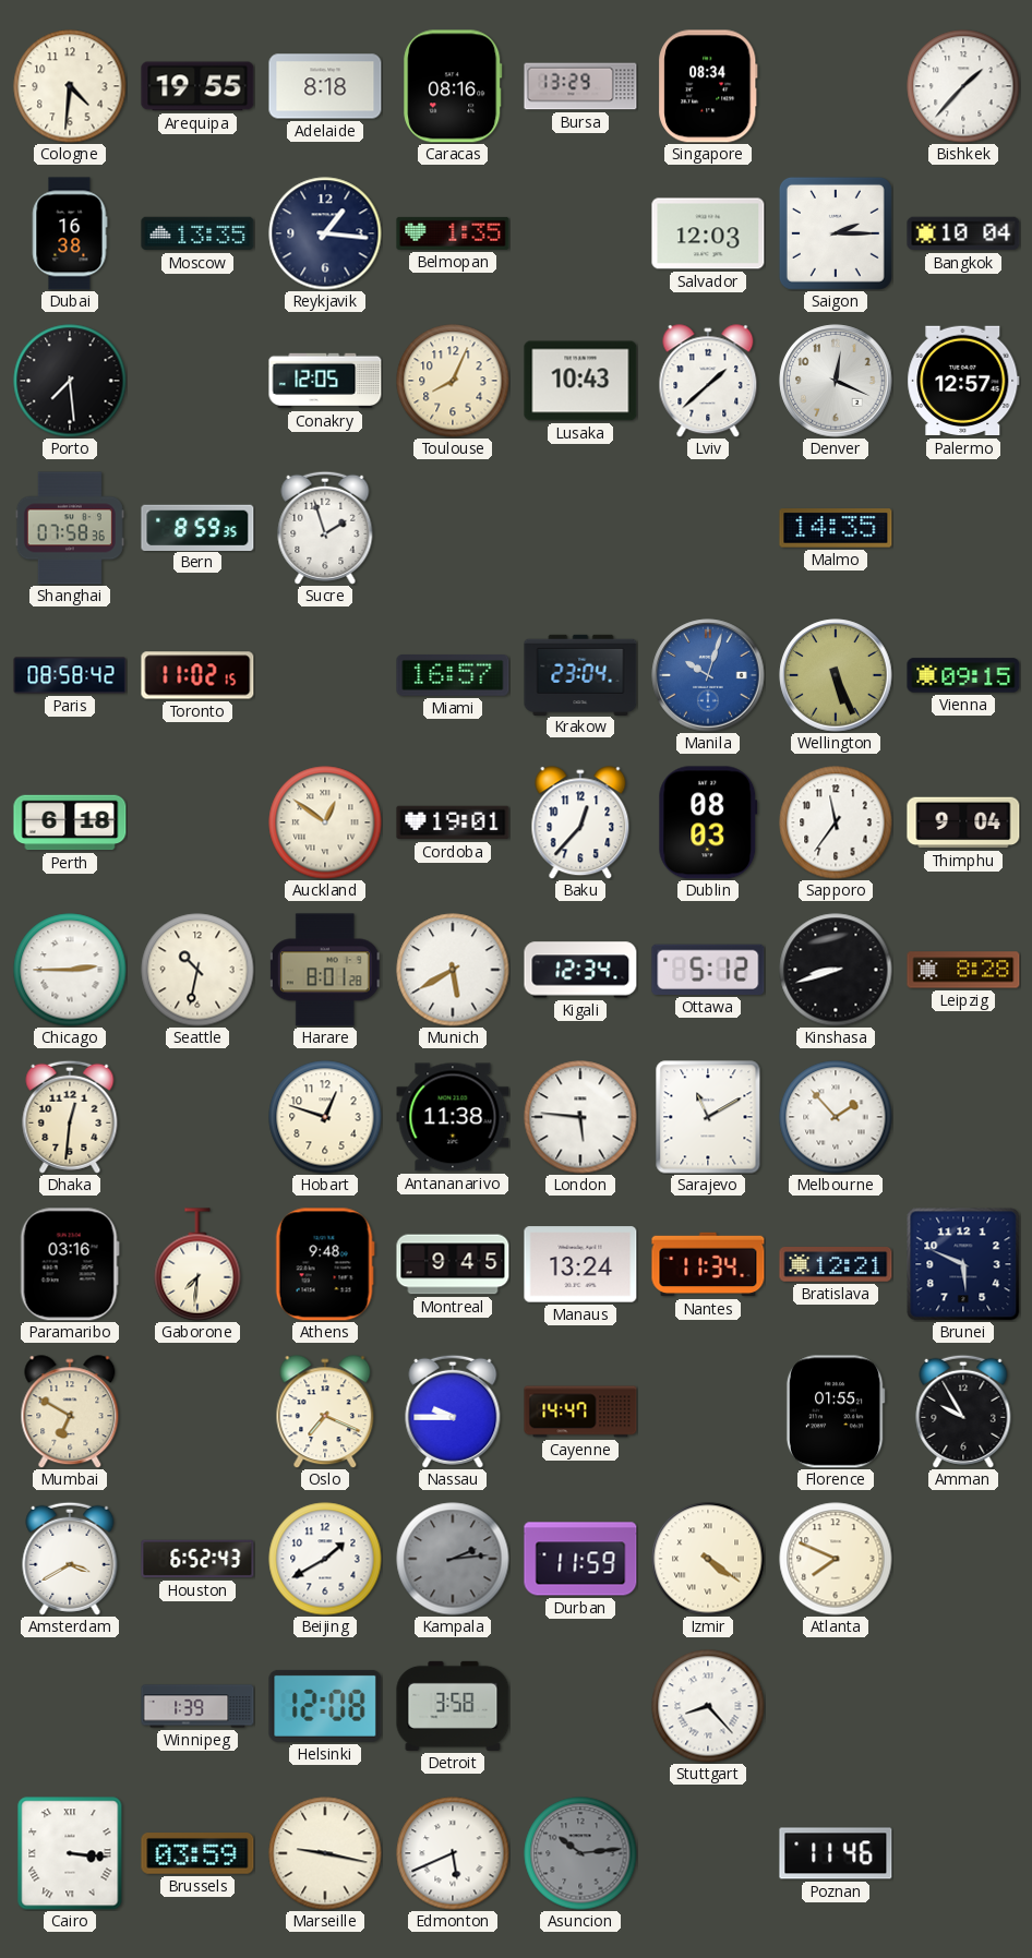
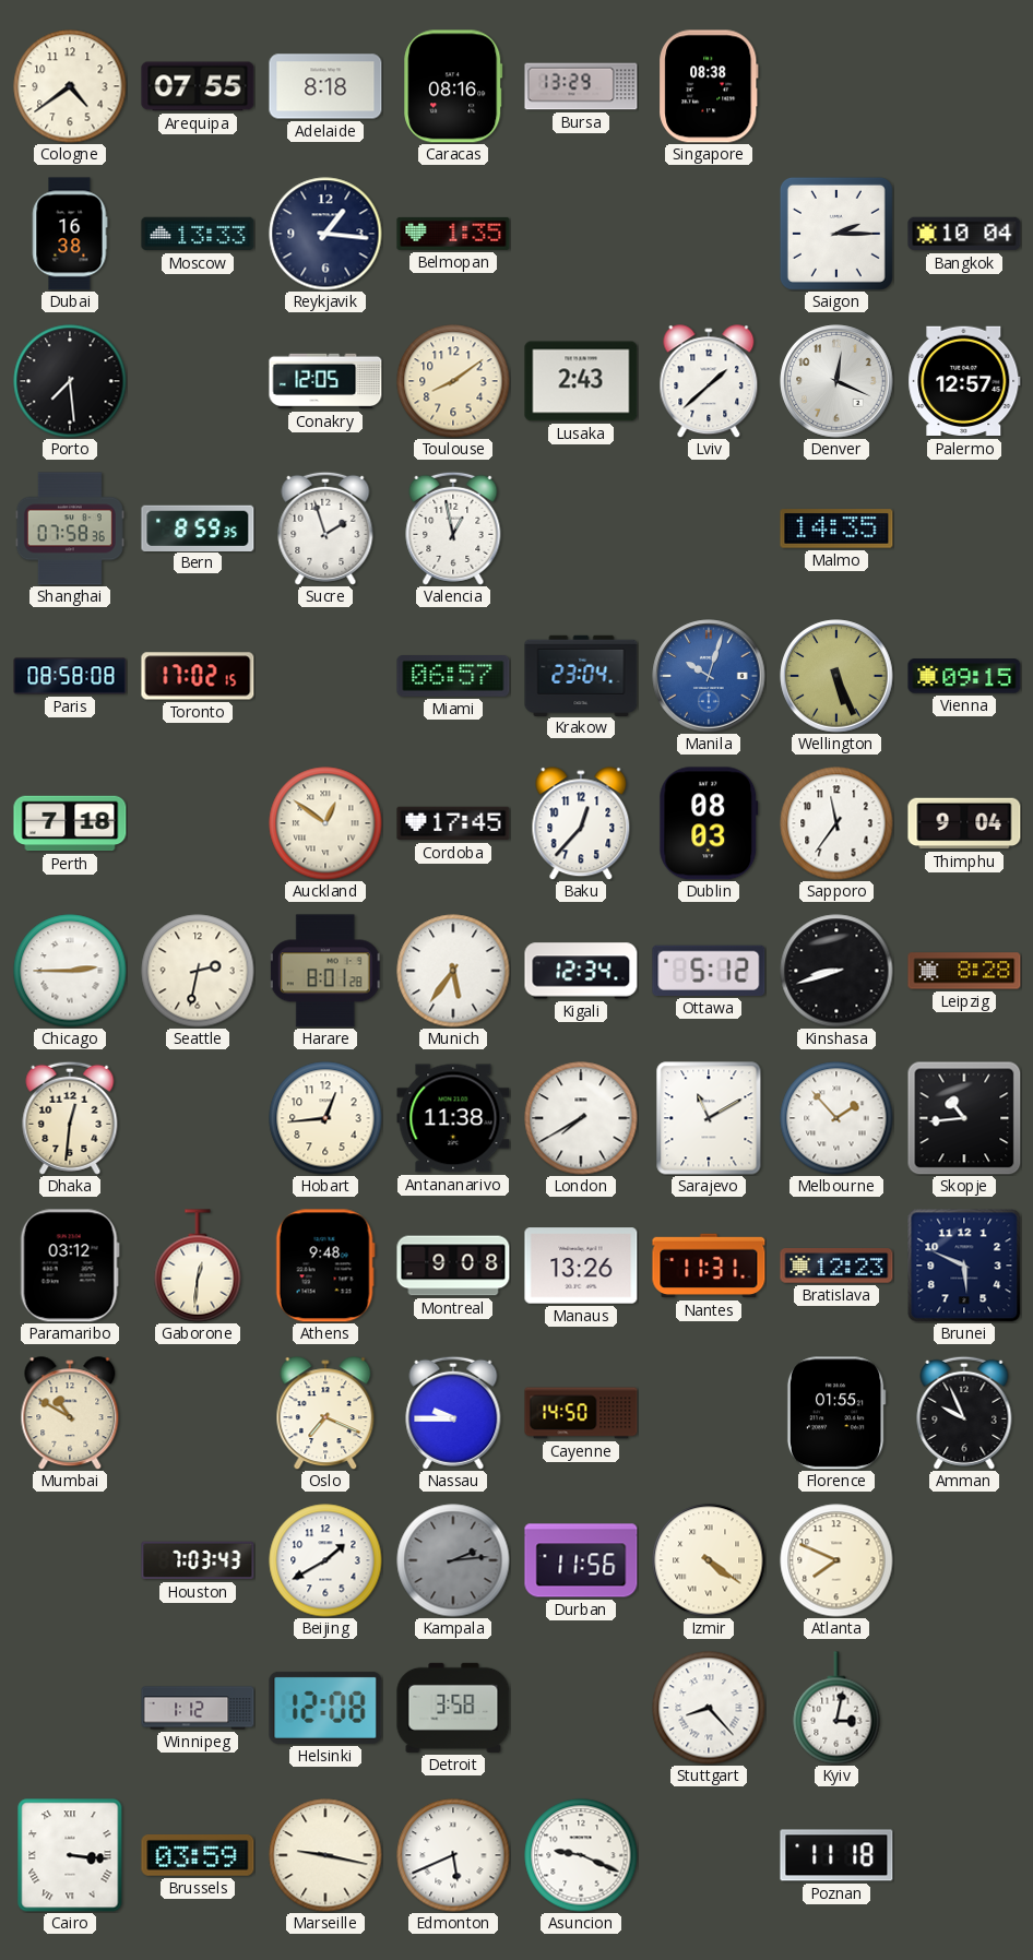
Cologne: 4:31 -> 4:39 (70, 86)
Arequipa: 19:55 -> 07:55 (198, 86)
Singapore: 08:34 -> 08:38 (709, 86)
Bishkek: 1:37 -> none (963, 86)
Moscow: 13:35 -> 13:33 (198, 234)
Salvador: 12:03 -> none (708, 233)
Toulouse: 8:04 -> 8:09 (453, 381)
Lusaka: 10:43 -> 2:43 (581, 381)
Valencia: none -> 12:58 (453, 528)
Paris: 08:58:42 -> 08:58:08 (70, 676)
Toronto: 11:02 -> 17:02 (198, 676)
Miami: 16:57 -> 06:57 (453, 677)
Perth: 6:18 -> 7:18 (70, 823)
Cordoba: 19:01 -> 17:45 (453, 823)
Seattle: 10:32 -> 2:32 (198, 971)
Munich: 5:40 -> 5:36 (453, 971)
Hobart: 12:48 -> 12:44 (325, 1118)
London: 5:46 -> 7:40 (581, 1118)
Skopje: none -> 10:44 (964, 1118)
Paramaribo: 03:16 -> 03:12 (70, 1266)
Gaborone: 7:31 -> 12:31 (198, 1266)
Montreal: 9:45 -> 9:08 (453, 1266)
Manaus: 13:24 -> 13:26 (581, 1266)
Nantes: 11:34 -> 11:31 (709, 1266)
Bratislava: 12:21 -> 12:23 (836, 1266)
Mumbai: 6:50 -> 10:50 (70, 1413)
Cayenne: 14:47 -> 14:50 (581, 1413)
Amman: 9:55 -> 9:56 (964, 1413)
Amsterdam: 3:40 -> none (70, 1559)
Houston: 6:52 -> 7:03 (198, 1560)
Durban: 11:59 -> 11:56 (581, 1560)
Winnipeg: 1:39 -> 1:12 (198, 1708)
Kyiv: none -> 3:02 (836, 1708)
Asuncion: 10:14 -> 9:19 (581, 1855)
Asuncion dial: grey -> white (581, 1855)
Poznan: 11:46 -> 11:18 (836, 1855)
